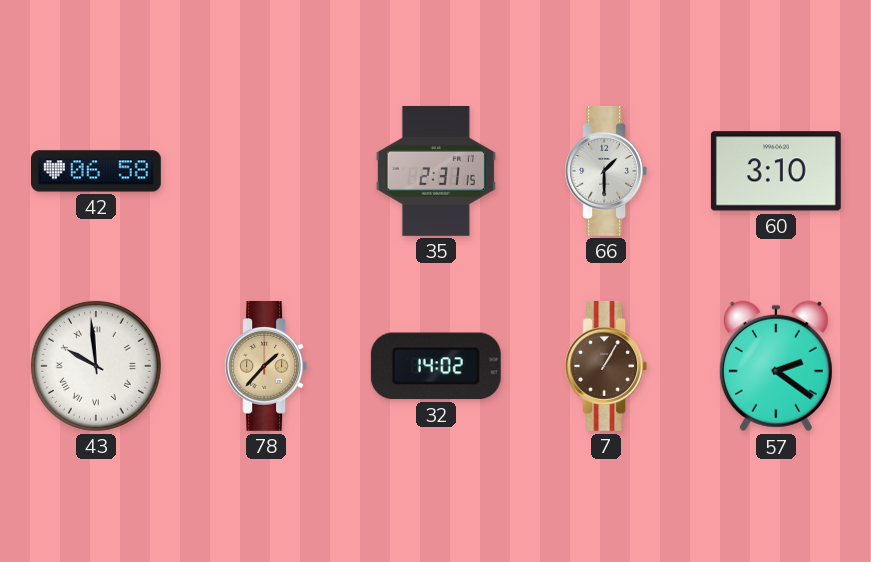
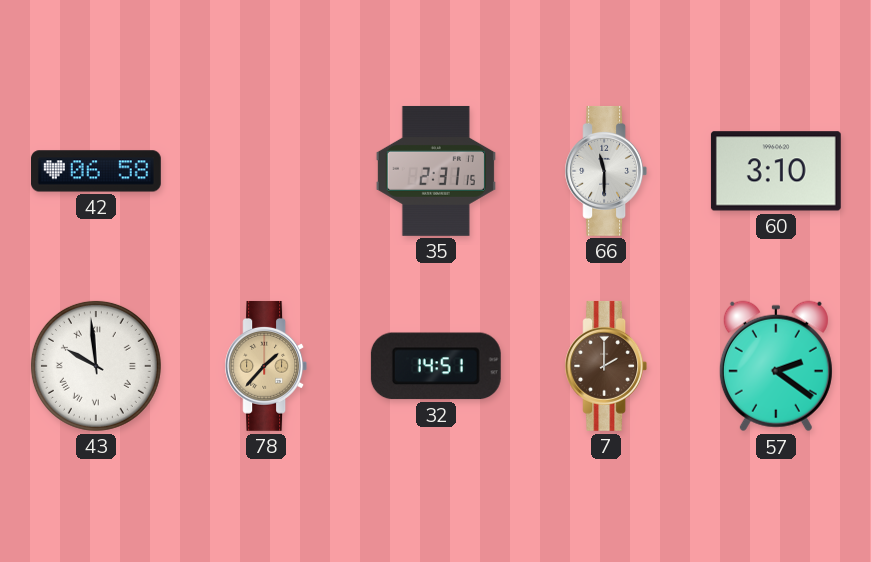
66: 1:30 -> 11:30 (606, 171)
32: 14:02 -> 14:51 (436, 366)
7: 1:05 -> 2:00 (606, 366)
